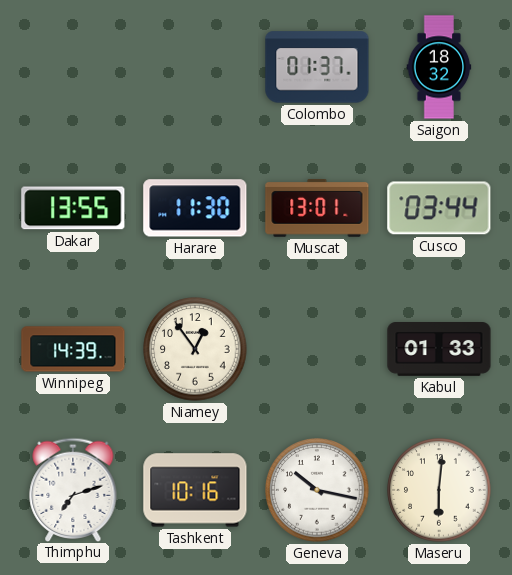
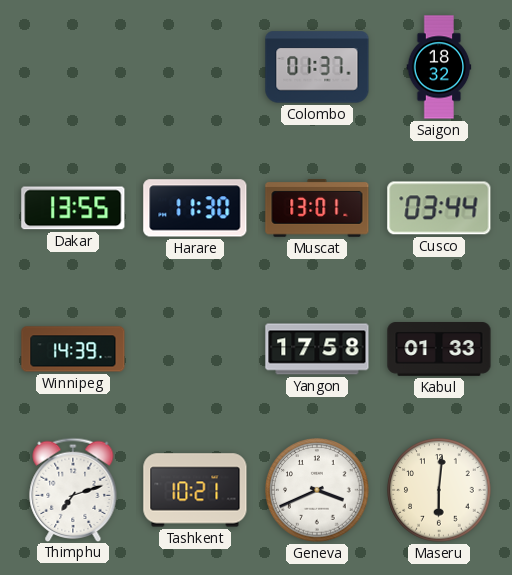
Niamey: 12:54 -> none (195, 349)
Yangon: none -> 17:58 (317, 349)
Tashkent: 10:16 -> 10:21 (195, 490)
Geneva: 10:17 -> 3:41 (317, 490)
